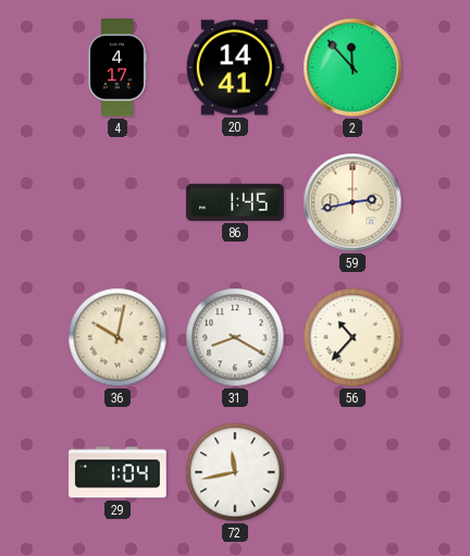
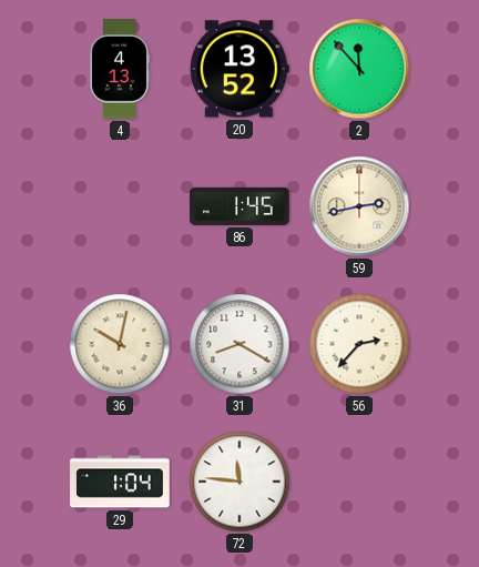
4: 4:17 -> 4:13 (120, 69)
20: 14:41 -> 13:52 (239, 69)
56: 10:37 -> 2:37 (359, 344)
72: 11:43 -> 11:46 (239, 482)
